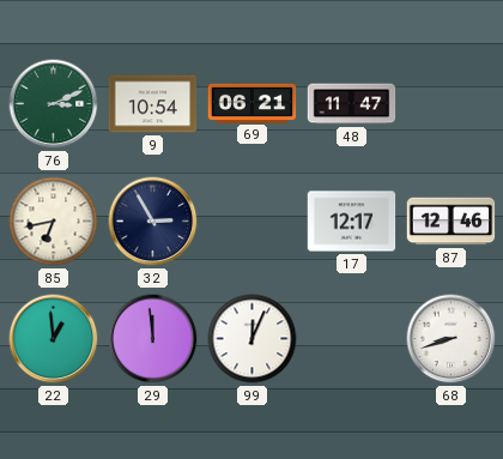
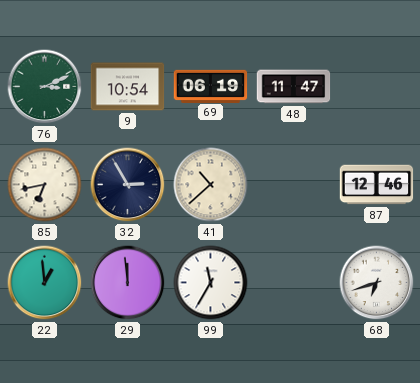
69: 06:21 -> 06:19 (211, 86)
41: none -> 10:38 (211, 185)
17: 12:17 -> none (352, 222)
99: 12:04 -> 11:35 (211, 283)
68: 8:42 -> 6:42 (377, 283)
